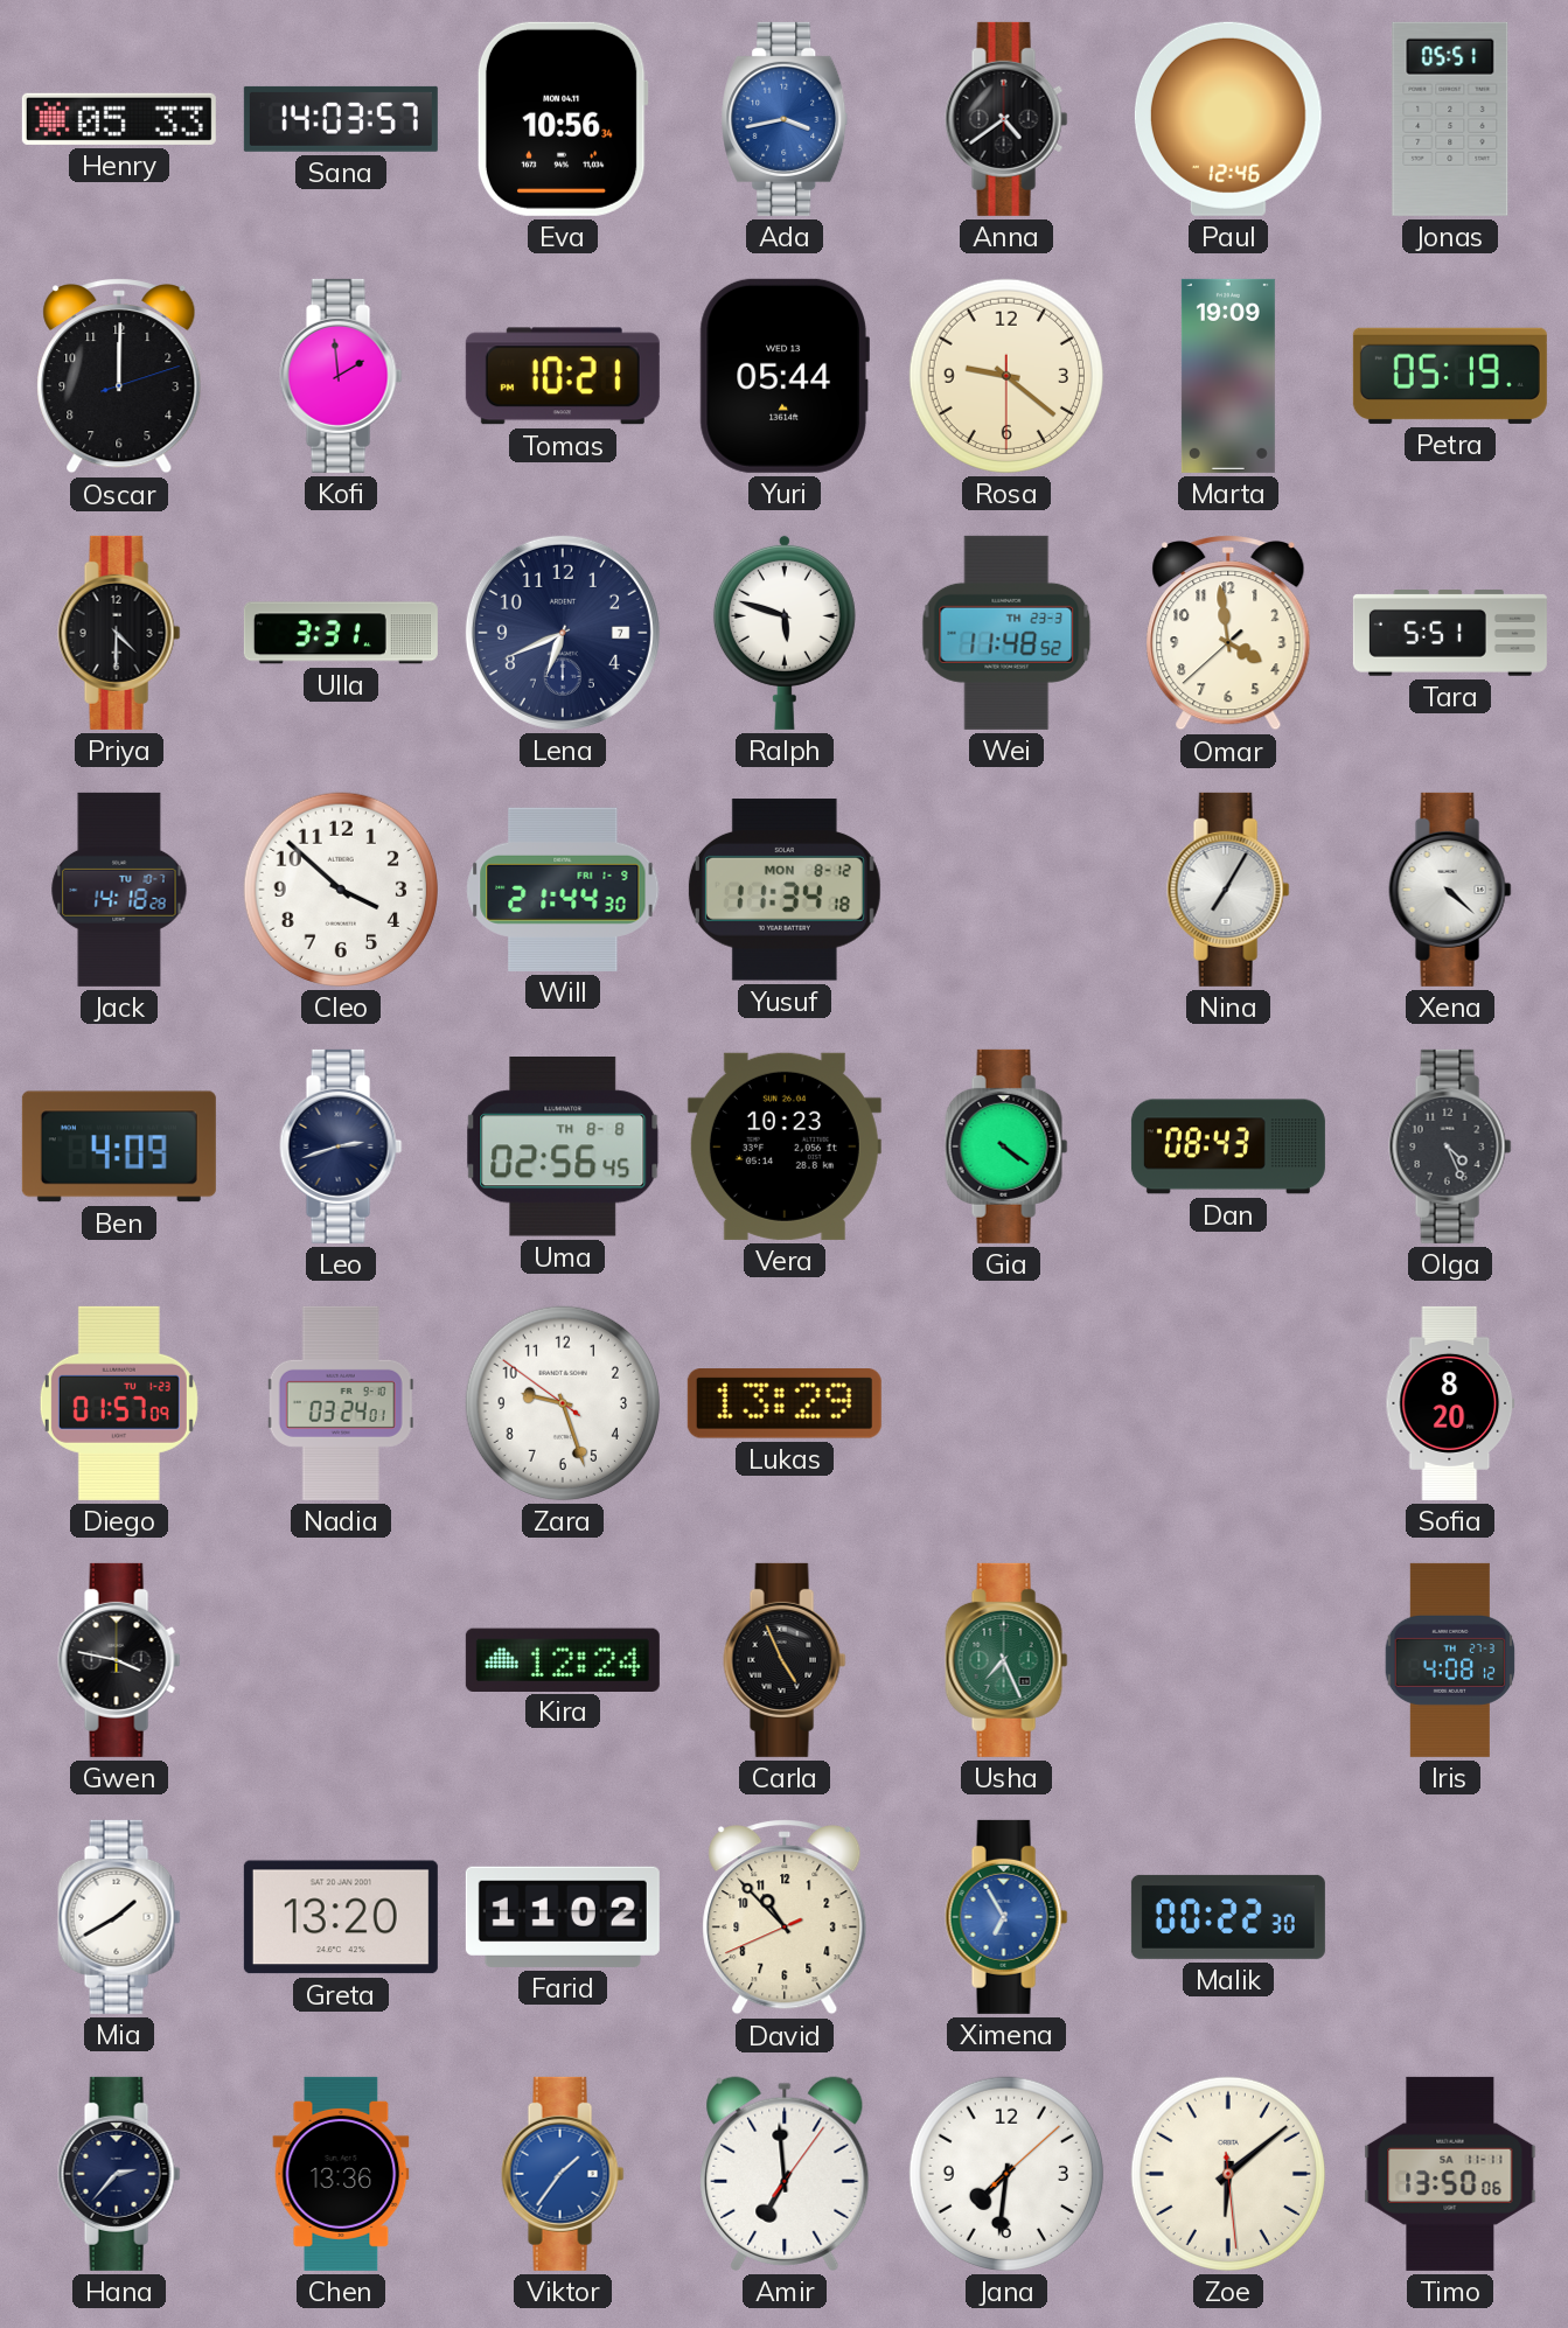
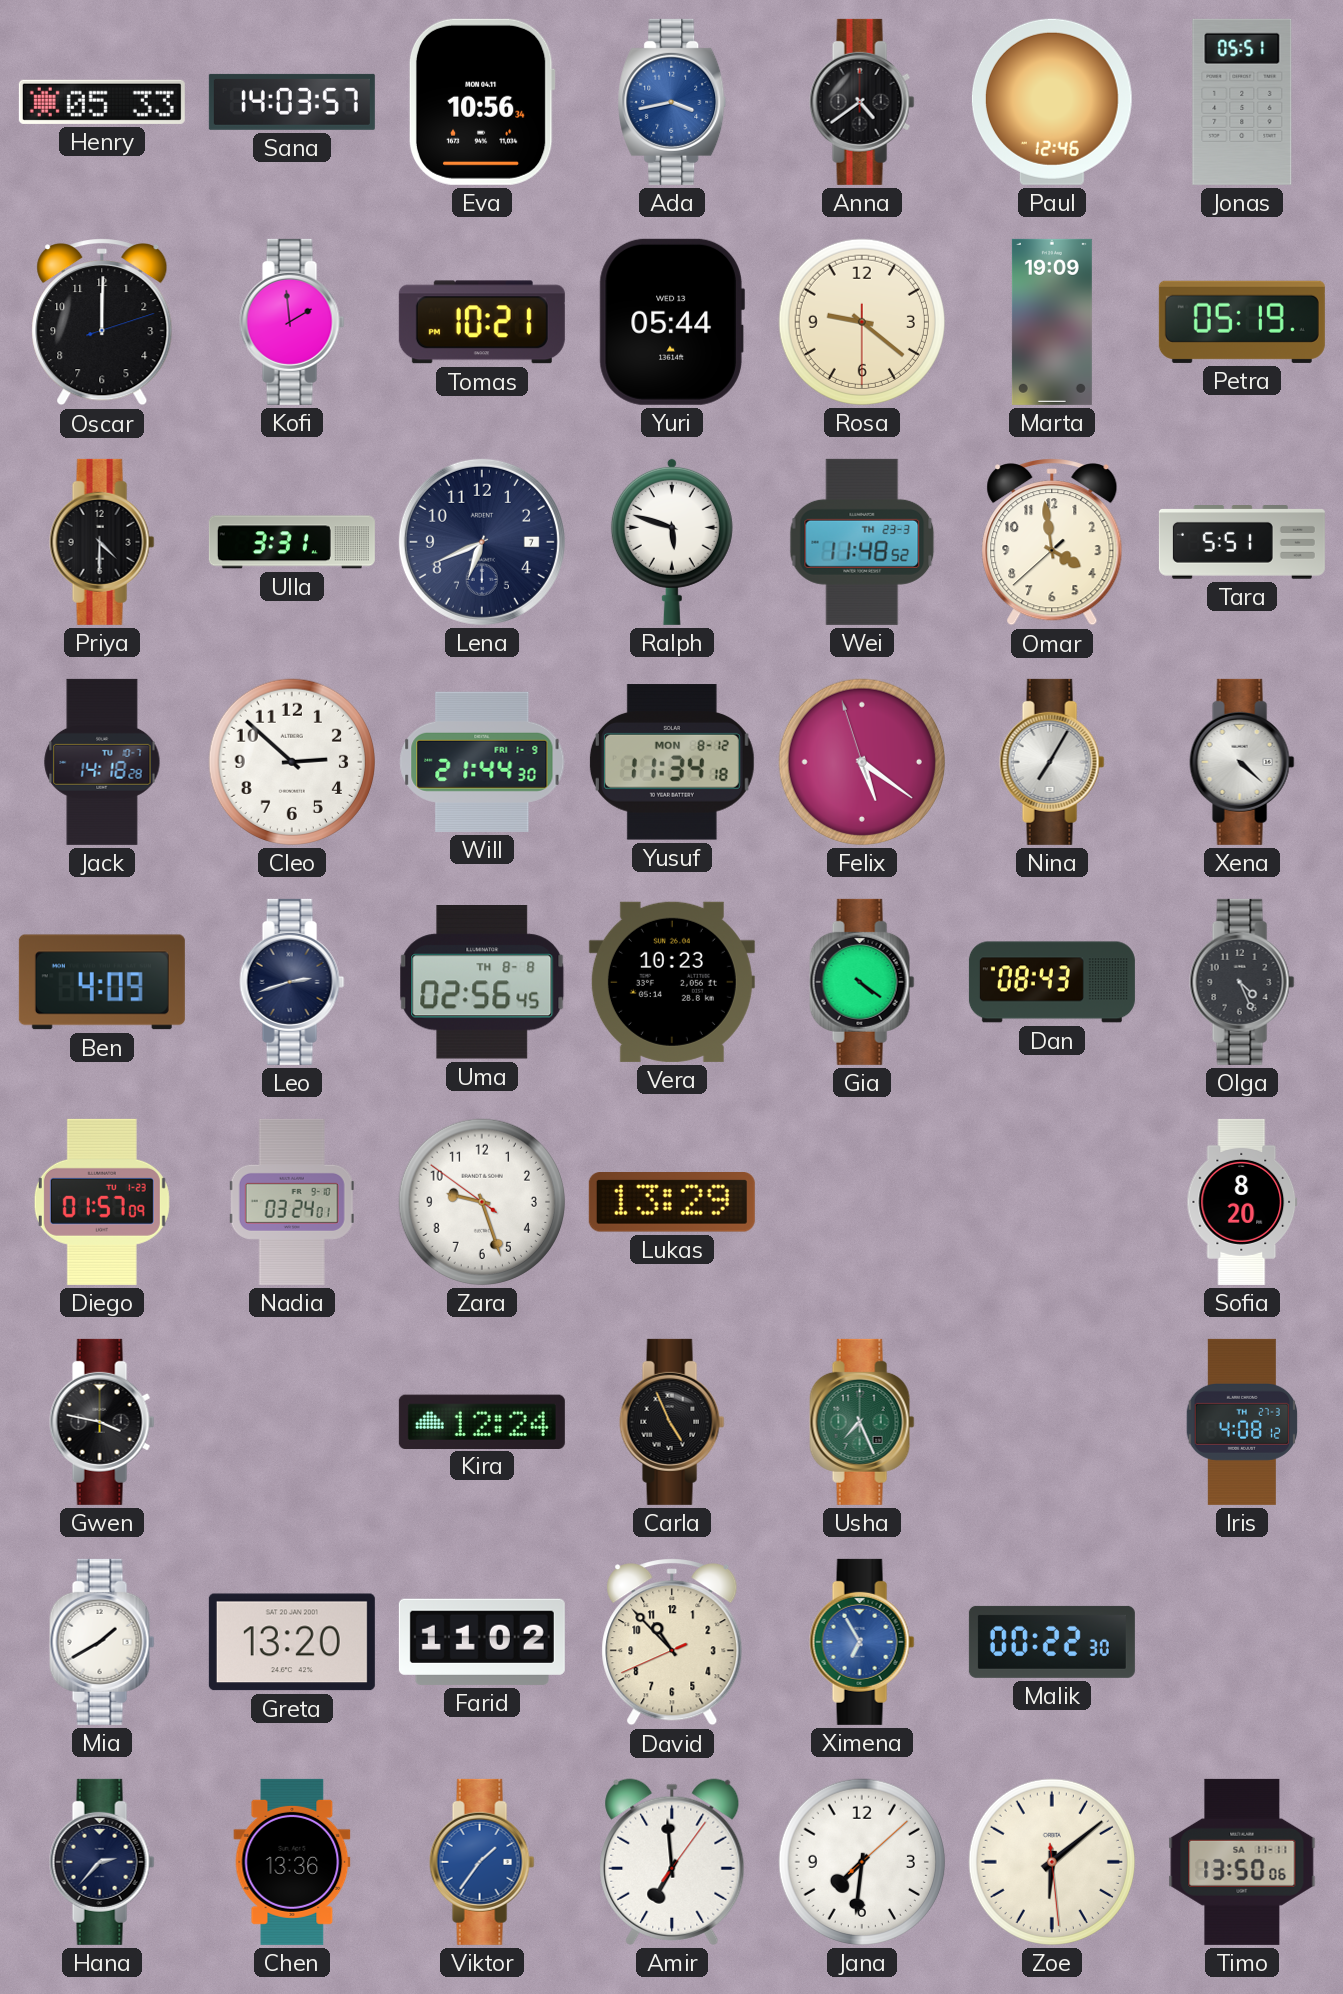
Cleo: 3:52 -> 2:52 (292, 762)
Felix: none -> 5:20 (862, 762)
